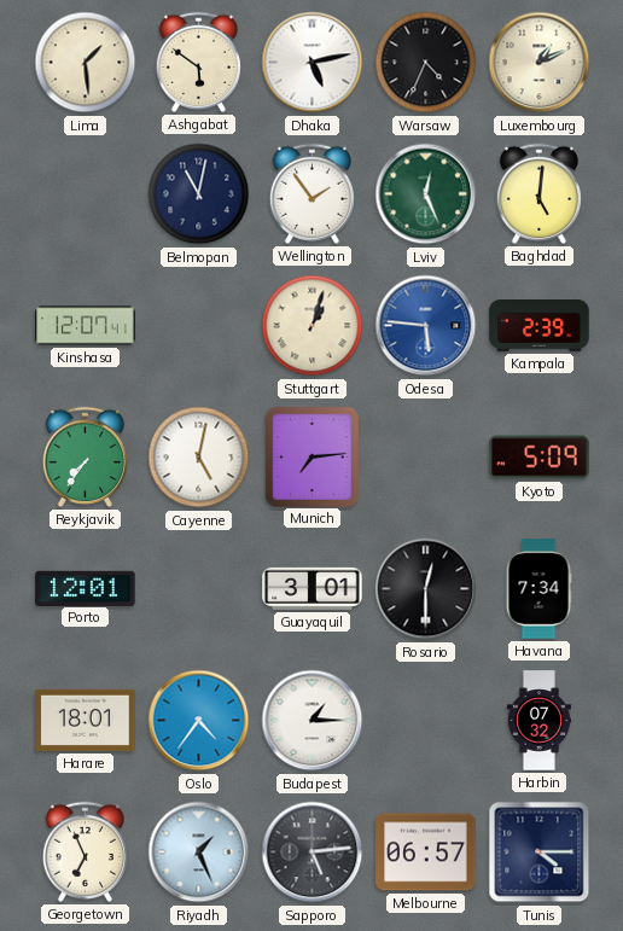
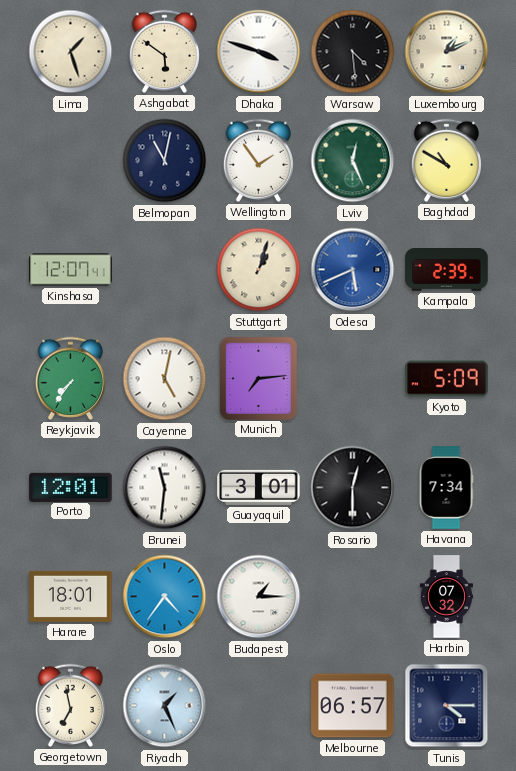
Lima: 1:29 -> 1:27 (71, 52)
Dhaka: 5:13 -> 3:48 (259, 52)
Warsaw: 4:34 -> 4:29 (353, 52)
Baghdad: 5:01 -> 10:50 (446, 160)
Odesa: 5:46 -> 5:41 (353, 270)
Brunei: none -> 11:31 (165, 488)
Georgetown: 6:56 -> 6:58 (70, 705)
Sapporo: 5:14 -> none (313, 853)
